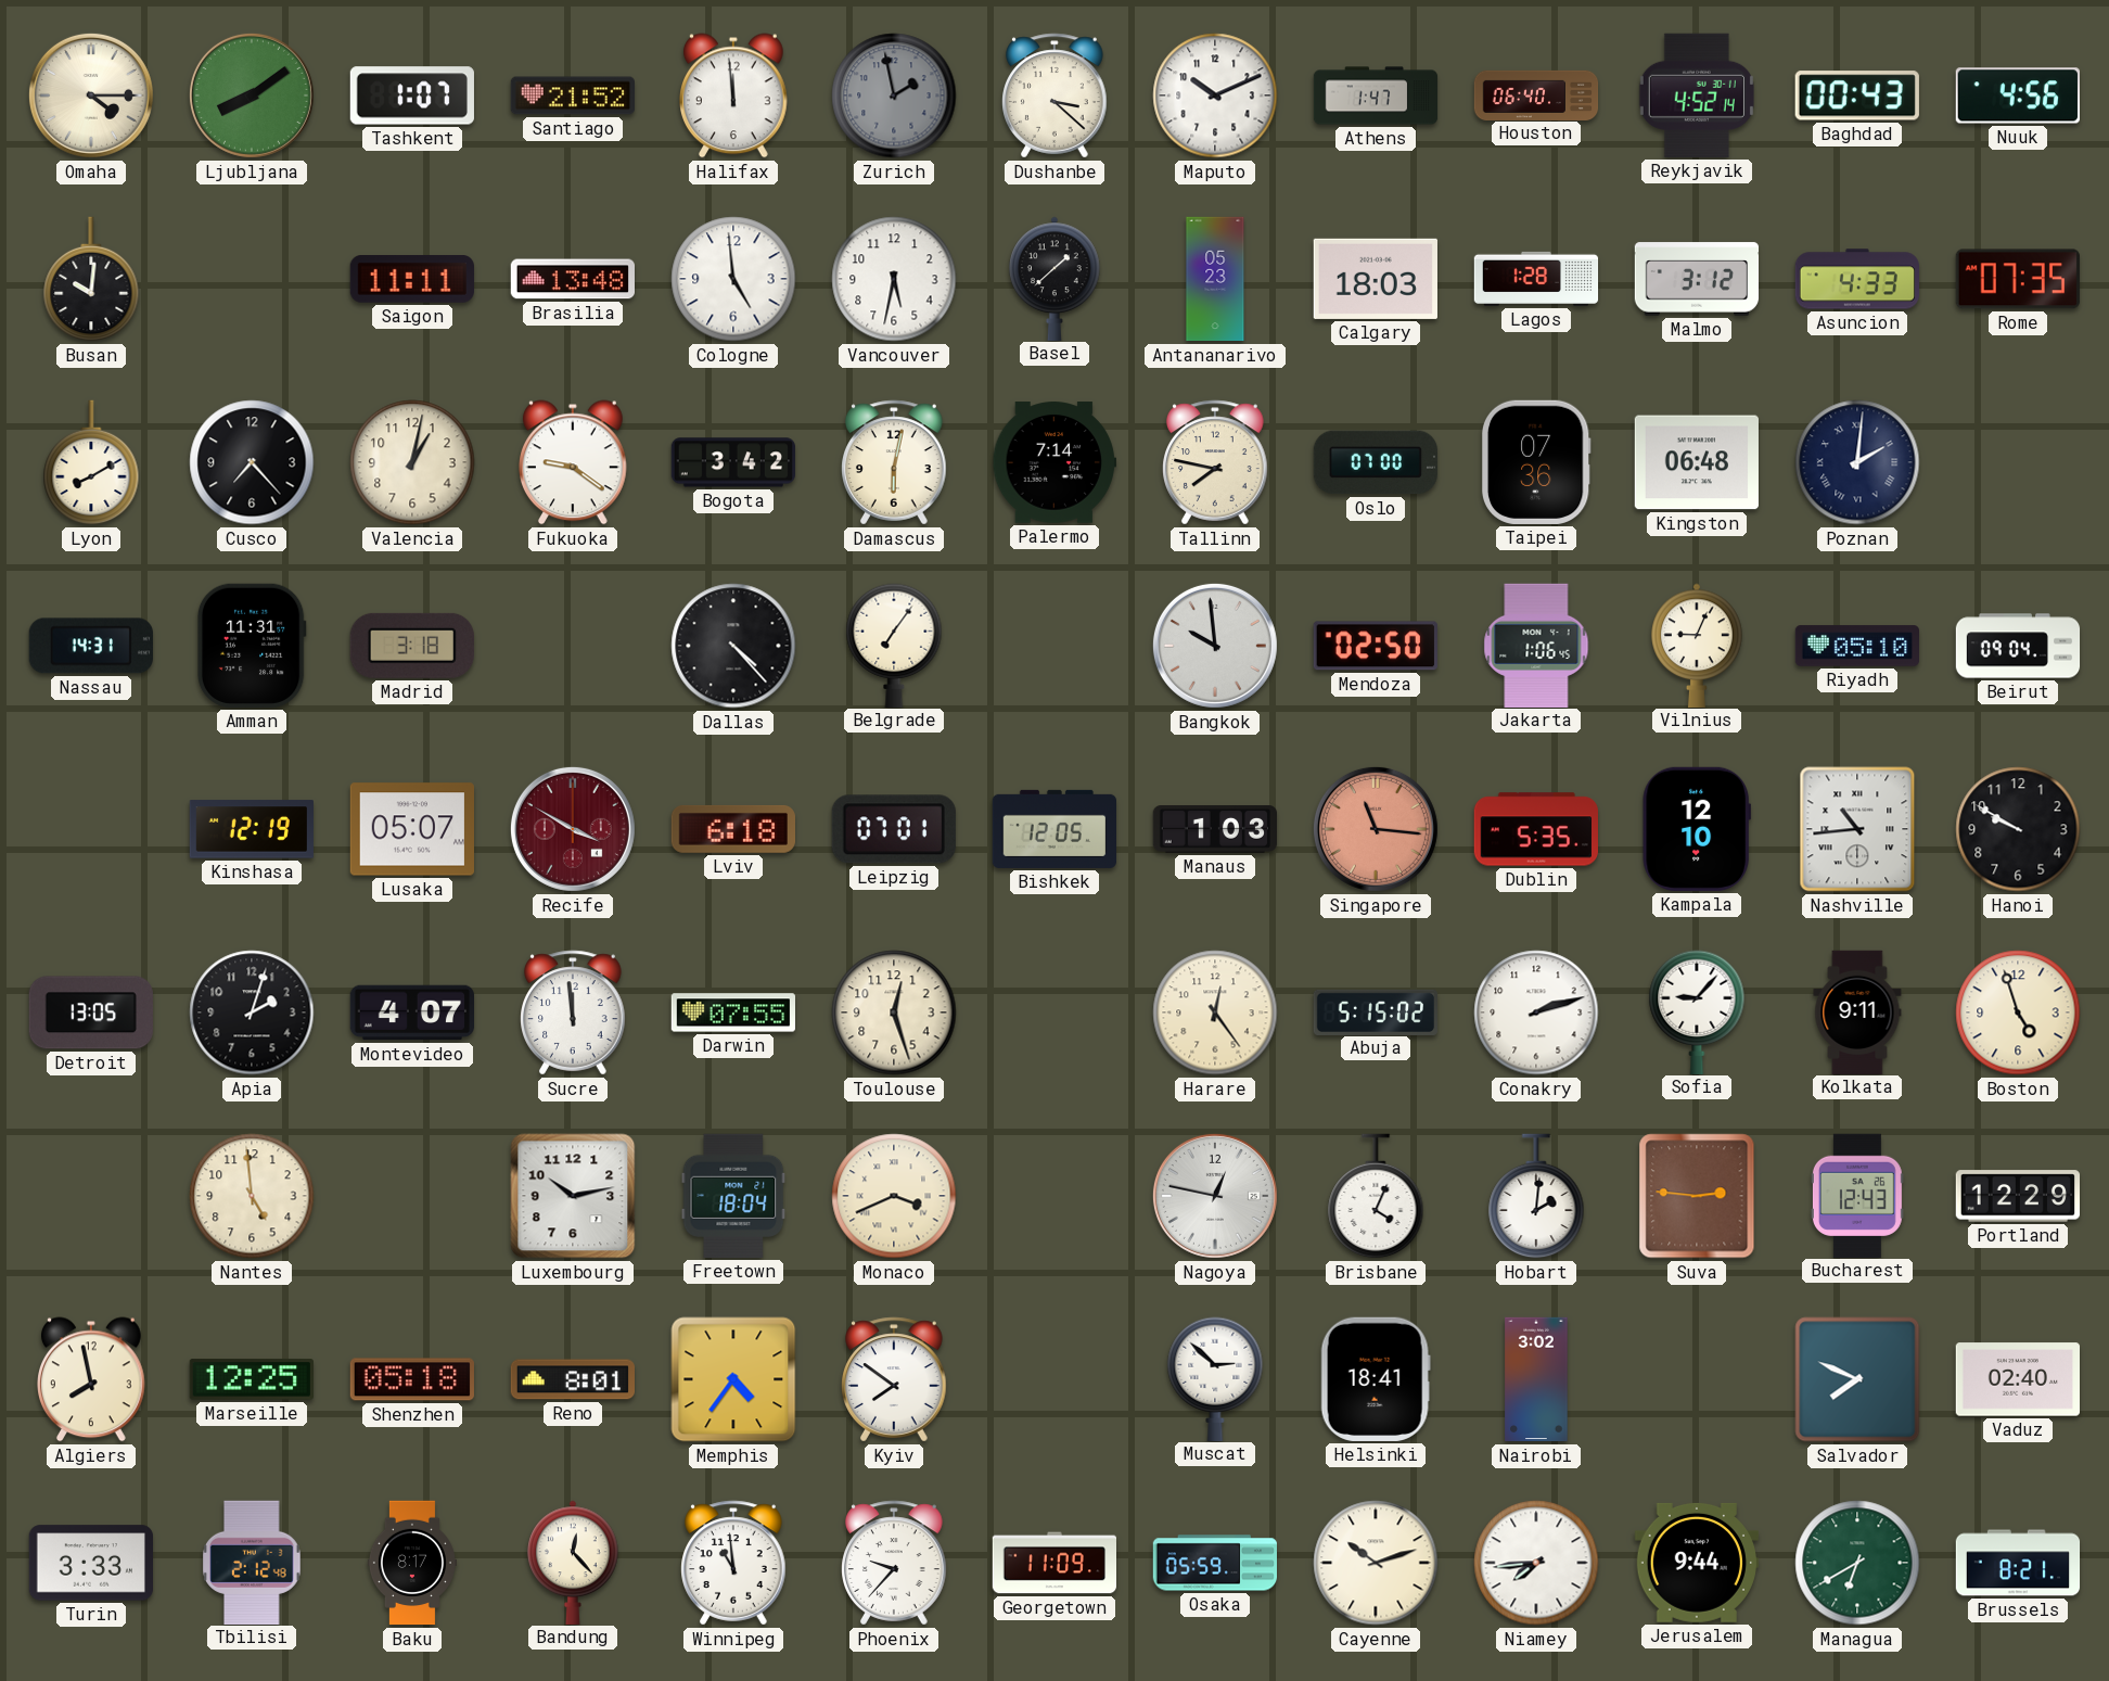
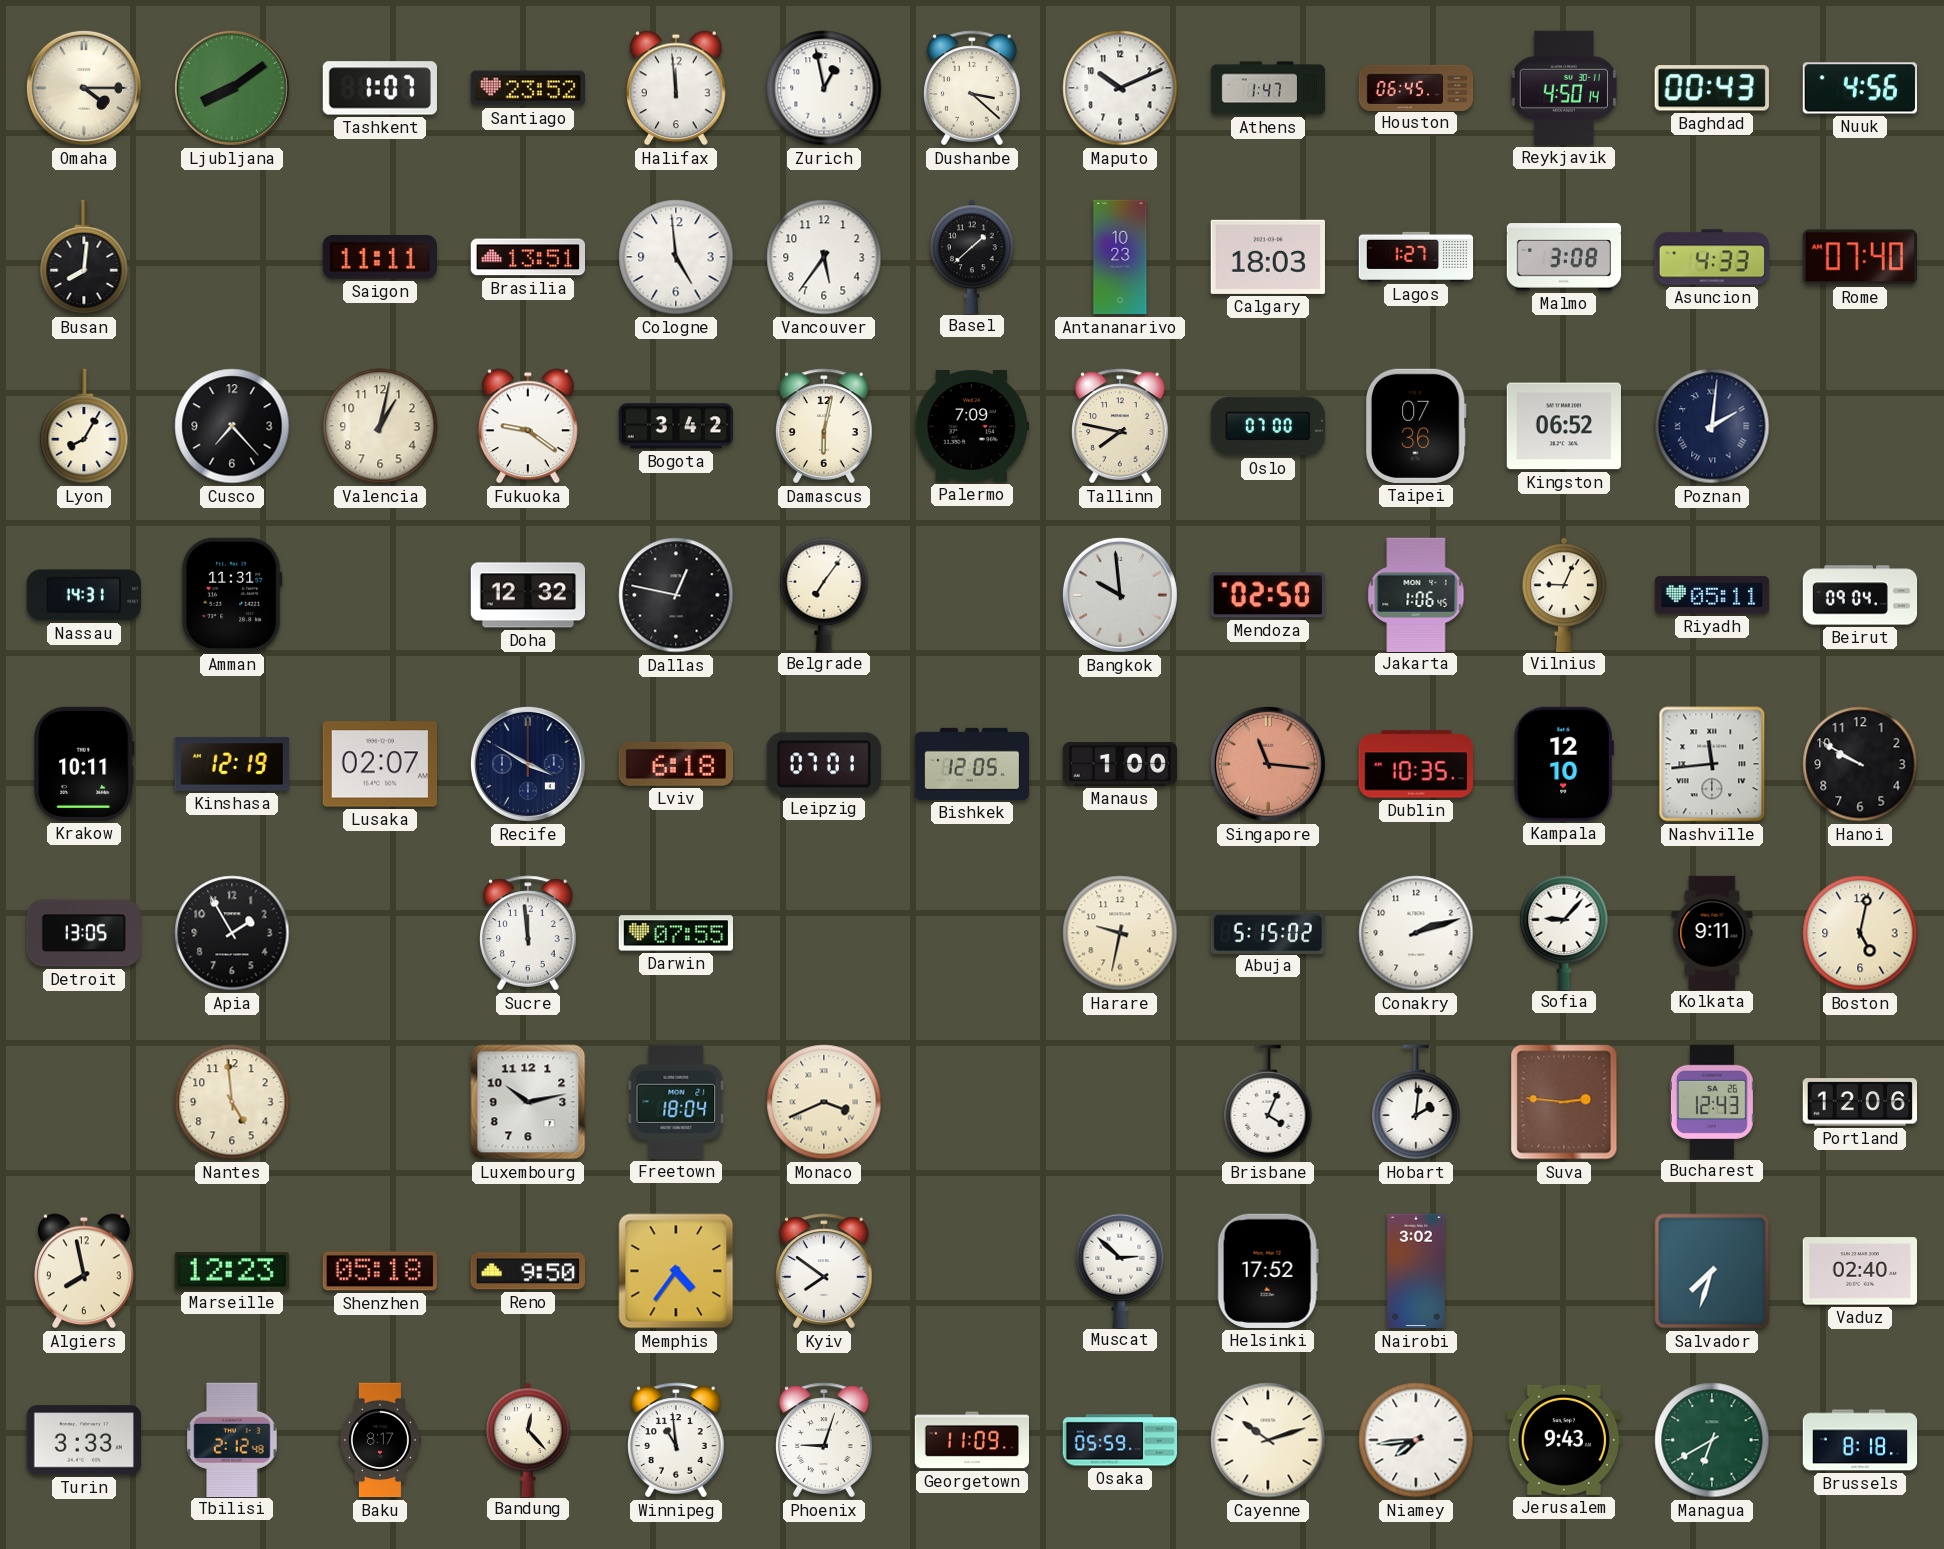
Santiago: 21:52 -> 23:52 (527, 88)
Zurich: 1:58 -> 12:58 (824, 88)
Zurich dial: grey -> white (824, 88)
Houston: 06:40 -> 06:45 (1416, 87)
Reykjavik: 4:52 -> 4:50 (1564, 88)
Busan: 10:01 -> 8:01 (84, 257)
Brasilia: 13:48 -> 13:51 (527, 257)
Vancouver: 5:32 -> 5:36 (824, 257)
Antananarivo: 05:23 -> 10:23 (1120, 257)
Lagos: 1:28 -> 1:27 (1416, 257)
Malmo: 3:12 -> 3:08 (1564, 257)
Rome: 07:35 -> 07:40 (1860, 257)
Lyon: 8:10 -> 8:05 (84, 426)
Palermo: 7:14 -> 7:09 (971, 426)
Kingston: 06:48 -> 06:52 (1564, 426)
Madrid: 3:18 -> none (412, 646)
Doha: none -> 12:32 (527, 595)
Dallas: 4:23 -> 12:47 (676, 595)
Riyadh: 05:10 -> 05:11 (1712, 595)
Krakow: none -> 10:11 (84, 764)
Lusaka: 05:07 -> 02:07 (379, 764)
Recife dial: burgundy -> navy (528, 764)
Manaus: 1:03 -> 1:00 (1119, 765)
Dublin: 5:35 -> 10:35 (1415, 764)
Nashville: 10:44 -> 11:44 (1712, 764)
Apia: 2:03 -> 1:55 (232, 933)
Montevideo: 4:07 -> none (411, 1013)
Toulouse: 12:27 -> none (894, 1013)
Harare: 12:24 -> 9:32 (1120, 933)
Boston: 4:57 -> 5:02 (1860, 933)
Nagoya: 12:47 -> none (1215, 1196)
Portland: 12:29 -> 12:06 (1859, 1102)
Marseille: 12:25 -> 12:23 (232, 1271)
Reno: 8:01 -> 9:50 (527, 1271)
Helsinki: 18:41 -> 17:52 (1268, 1271)
Salvador: 7:49 -> 7:33 (1712, 1271)
Phoenix: 9:37 -> 9:03 (824, 1440)
Jerusalem: 9:44 -> 9:43 (1563, 1440)
Brussels: 8:21 -> 8:18 (1860, 1440)
